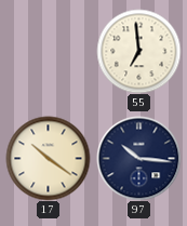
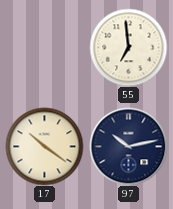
97: 10:16 -> 10:13 (128, 146)
